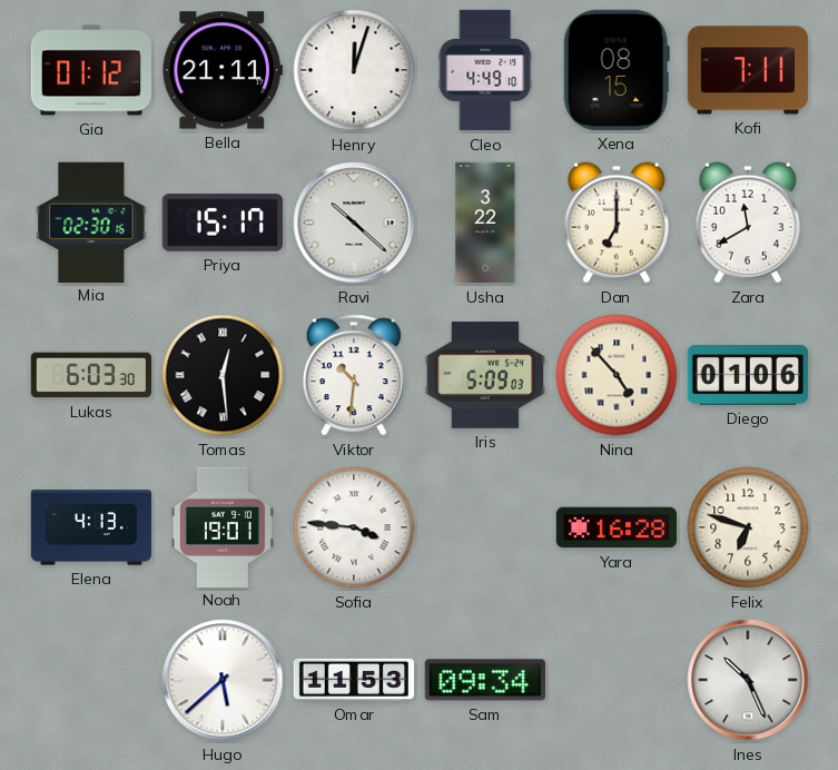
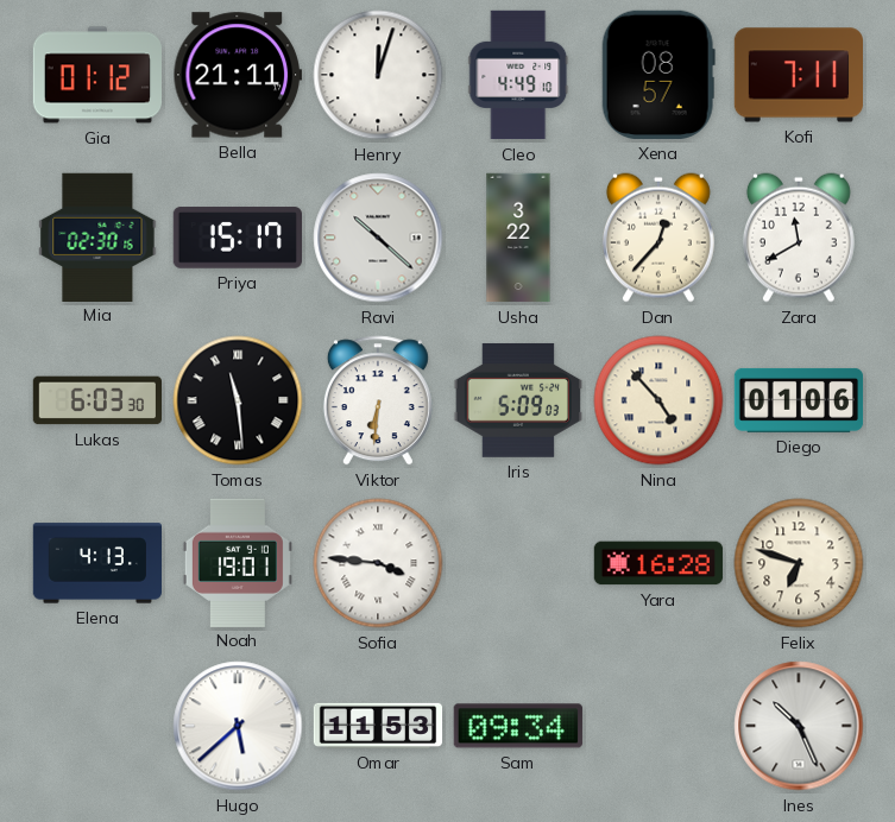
Xena: 08:15 -> 08:57 (658, 75)
Dan: 7:00 -> 12:37 (658, 238)
Tomas: 12:29 -> 11:29 (238, 400)
Viktor: 10:31 -> 6:31 (378, 400)
